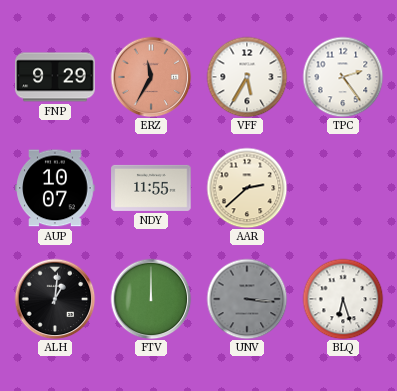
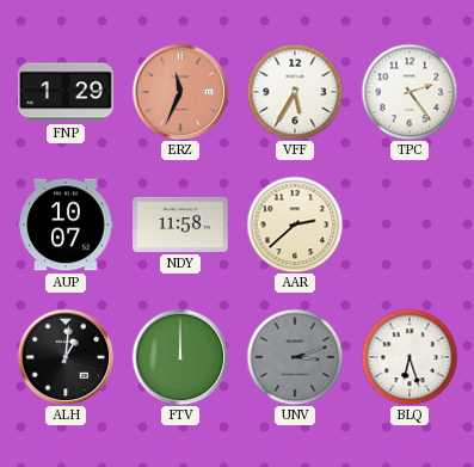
FNP: 9:29 -> 1:29 (66, 92)
ERZ: 11:35 -> 11:34 (180, 92)
NDY: 11:55 -> 11:58 (180, 225)
UNV: 3:16 -> 3:12 (295, 357)
